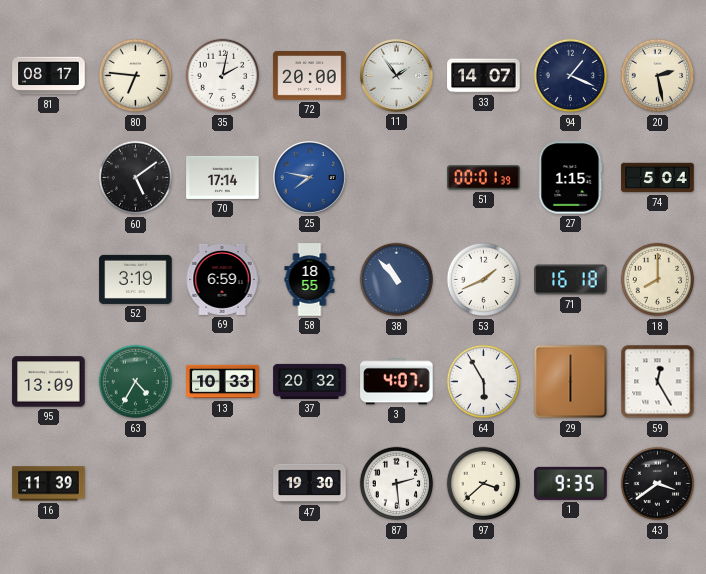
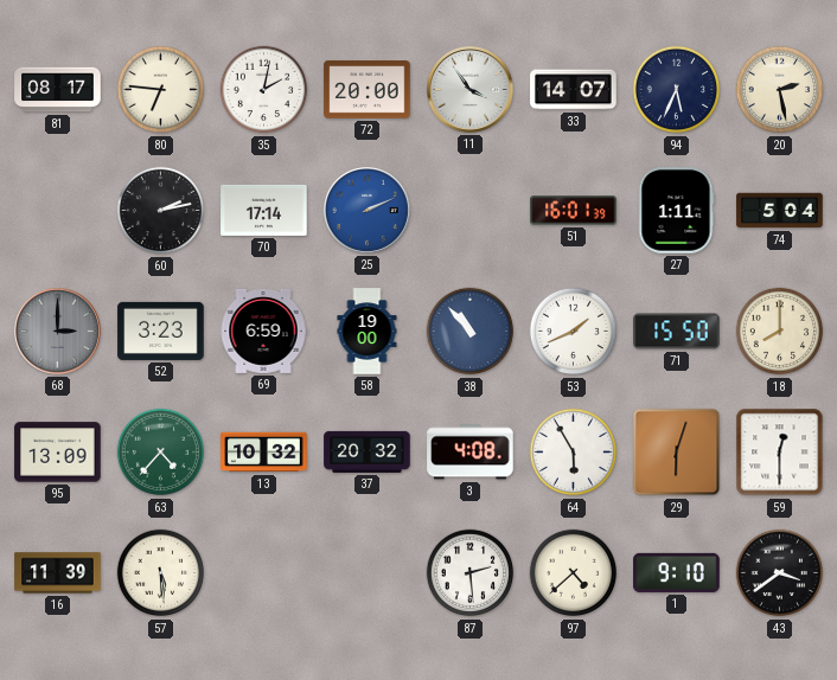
11: 1:54 -> 3:54 (471, 90)
94: 1:19 -> 5:34 (677, 90)
60: 5:09 -> 2:13 (161, 211)
25: 7:47 -> 2:11 (368, 211)
51: 00:01 -> 16:01 (574, 211)
27: 1:15 -> 1:11 (676, 211)
68: none -> 3:00 (58, 332)
52: 3:19 -> 3:23 (161, 331)
58: 18:55 -> 19:00 (368, 332)
71: 16:18 -> 15:50 (677, 332)
63: 4:35 -> 4:37 (161, 453)
13: 10:33 -> 10:32 (264, 453)
3: 4:07 -> 4:08 (471, 453)
29: 6:00 -> 6:03 (677, 453)
59: 12:25 -> 12:30 (780, 453)
57: none -> 5:29 (161, 573)
47: 19:30 -> none (310, 483)
97: 3:38 -> 4:38 (574, 573)
1: 9:35 -> 9:10 (677, 572)
